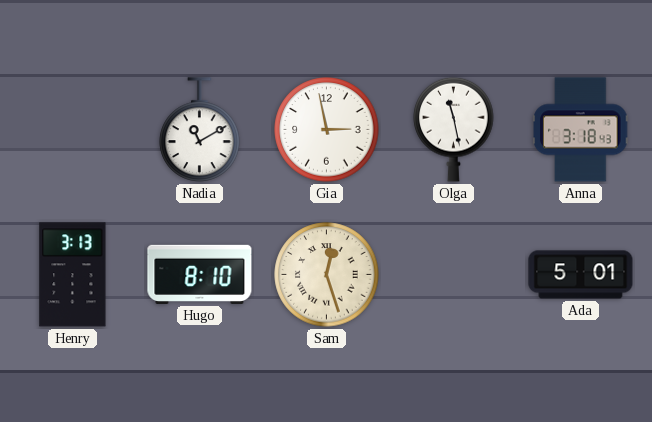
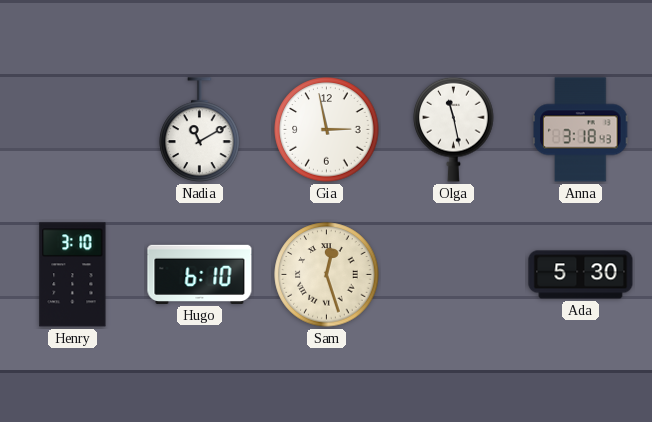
Henry: 3:13 -> 3:10 (73, 275)
Hugo: 8:10 -> 6:10 (200, 274)
Ada: 5:01 -> 5:30 (581, 275)
